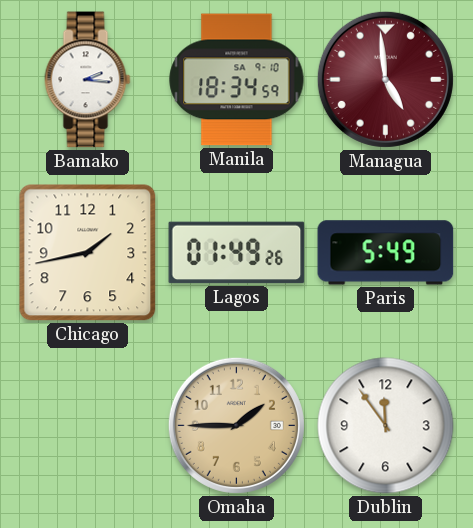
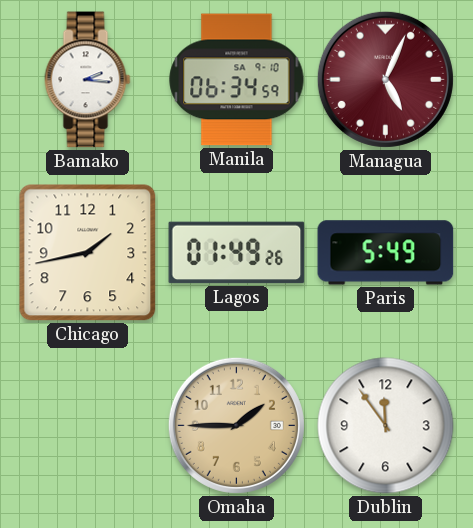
Manila: 18:34 -> 06:34 (237, 80)
Managua: 4:59 -> 5:04 (385, 79)
